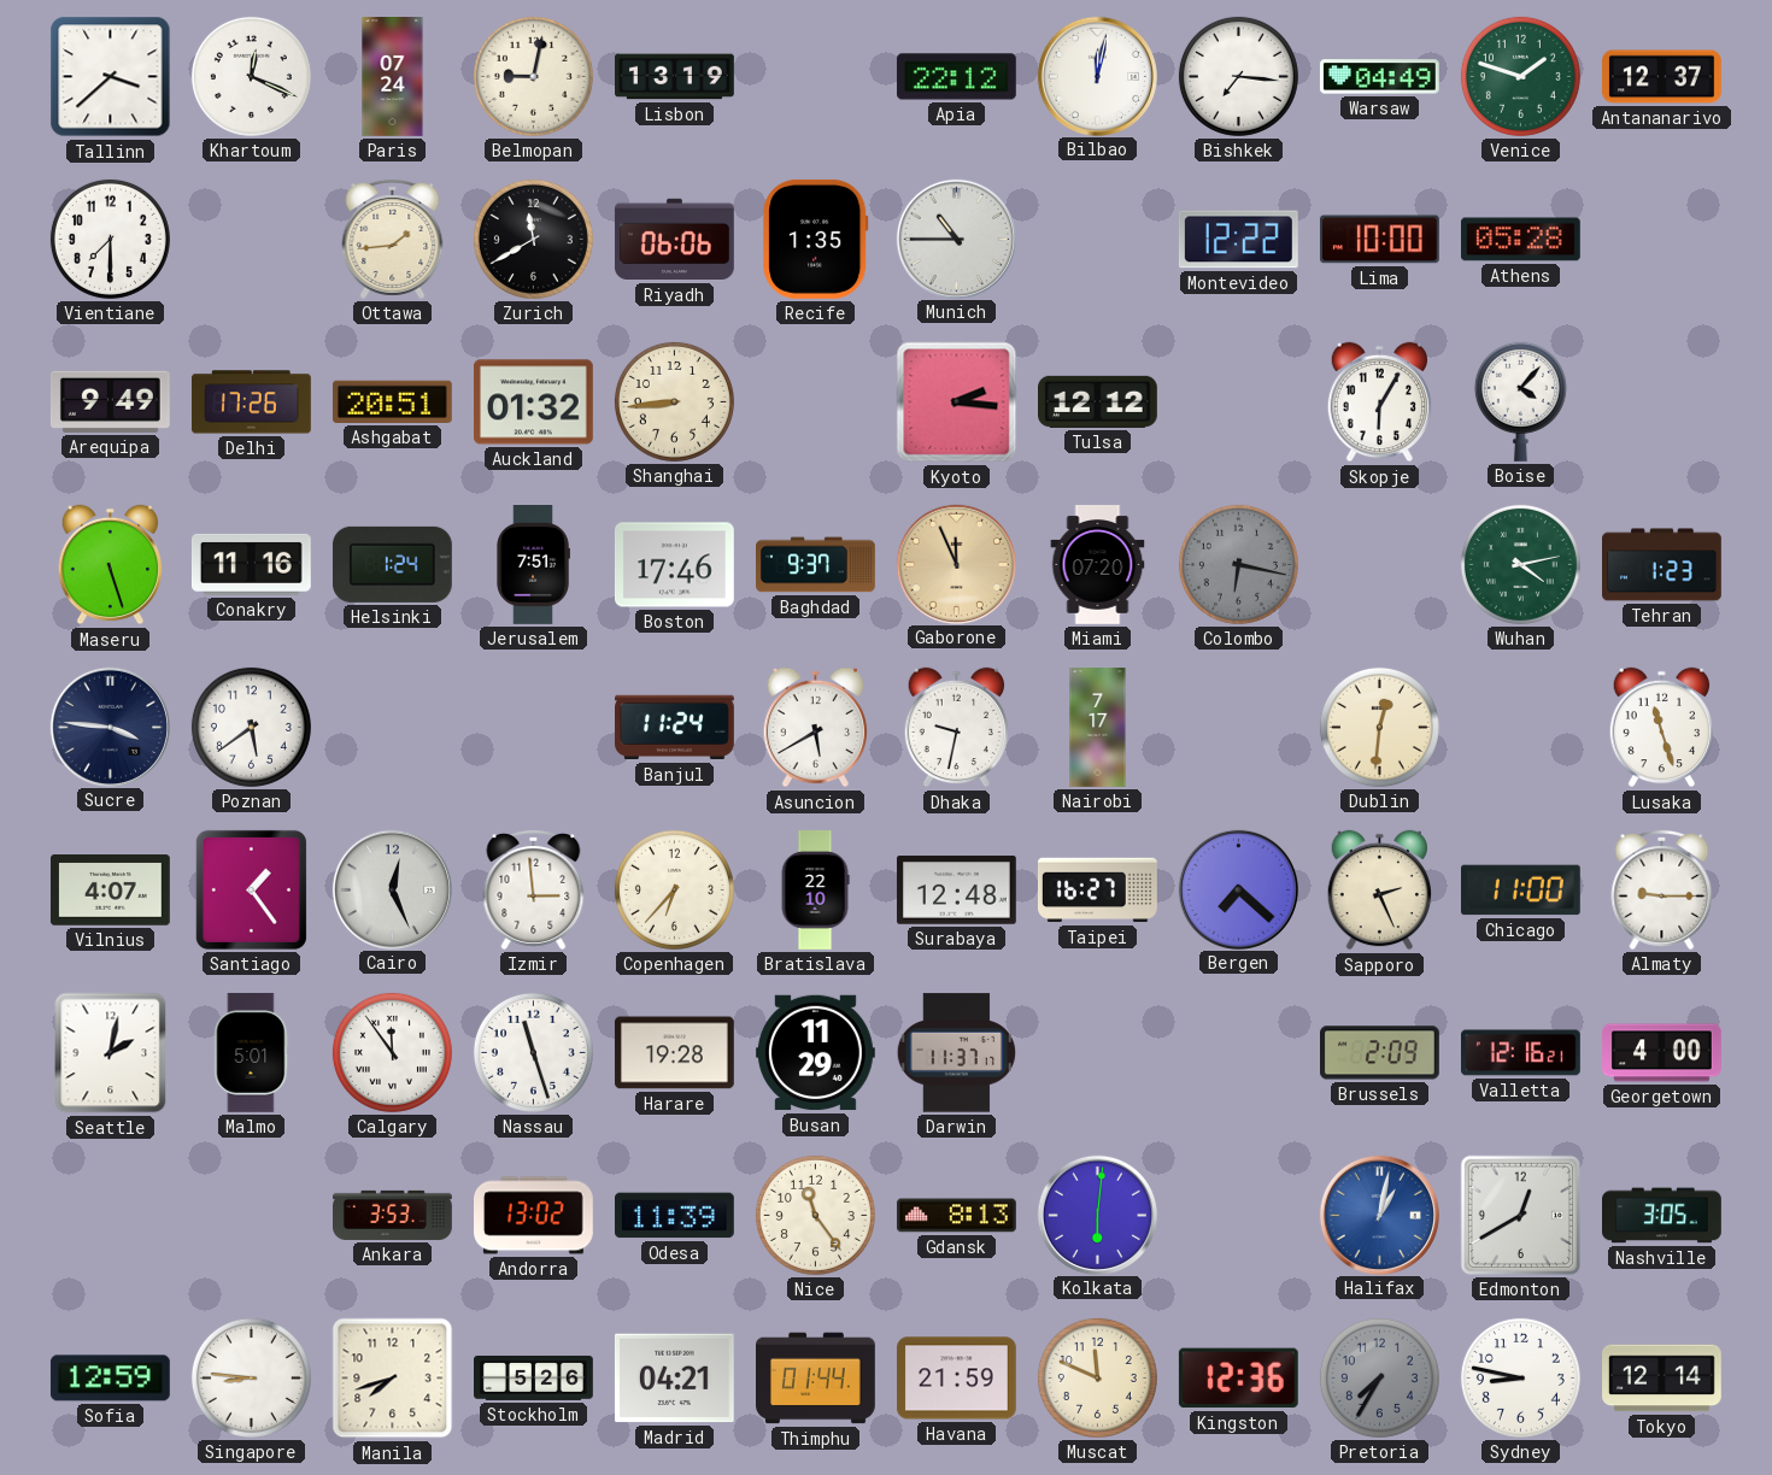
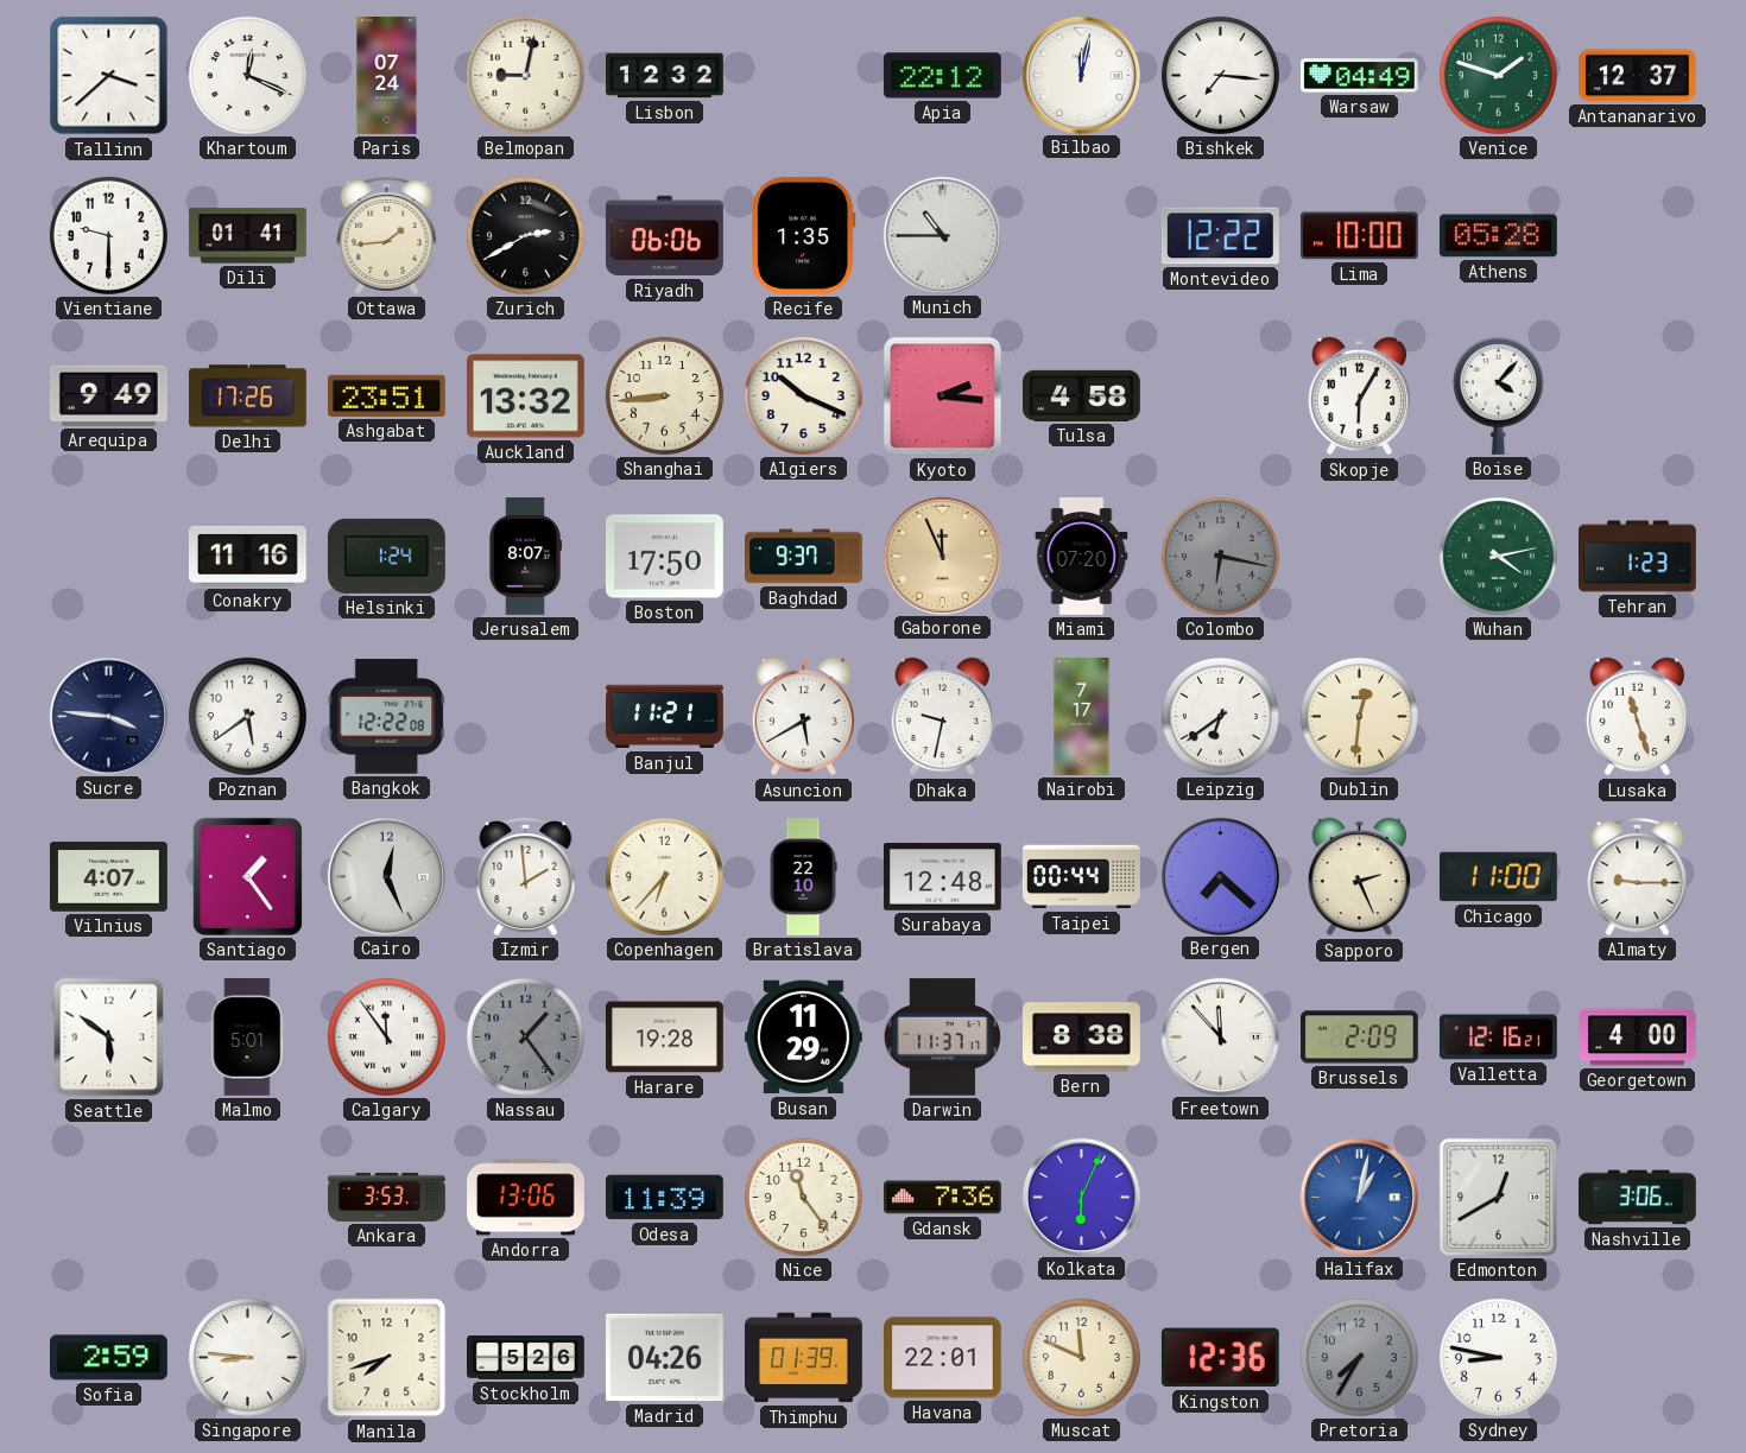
Lisbon: 13:19 -> 12:32 (665, 76)
Vientiane: 7:30 -> 9:30 (108, 235)
Dili: none -> 01:41 (247, 236)
Zurich: 11:40 -> 2:40 (525, 235)
Ashgabat: 20:51 -> 23:51 (386, 395)
Auckland: 01:32 -> 13:32 (525, 396)
Algiers: none -> 10:19 (803, 395)
Tulsa: 12:12 -> 4:58 (1082, 395)
Maseru: 5:27 -> none (110, 565)
Jerusalem: 7:51 -> 8:07 (525, 557)
Boston: 17:46 -> 17:50 (664, 557)
Bangkok: none -> 12:22 (387, 717)
Banjul: 11:24 -> 11:21 (665, 717)
Leipzig: none -> 6:39 (1220, 716)
Izmir: 2:59 -> 1:59 (526, 876)
Taipei: 16:27 -> 00:44 (1081, 877)
Seattle: 2:02 -> 5:51 (109, 1038)
Nassau: 11:27 -> 1:24 (525, 1036)
Nassau dial: white -> grey (525, 1036)
Bern: none -> 8:38 (1082, 1038)
Freetown: none -> 11:53 (1220, 1036)
Andorra: 13:02 -> 13:06 (526, 1198)
Gdansk: 8:13 -> 7:36 (943, 1198)
Kolkata: 6:01 -> 6:04 (1081, 1197)
Nashville: 3:05 -> 3:06 (1638, 1198)
Sofia: 12:59 -> 2:59 (108, 1358)
Madrid: 04:21 -> 04:26 (664, 1358)
Thimphu: 01:44 -> 01:39 (804, 1358)
Havana: 21:59 -> 22:01 (942, 1358)
Tokyo: 12:14 -> none (1662, 1379)
